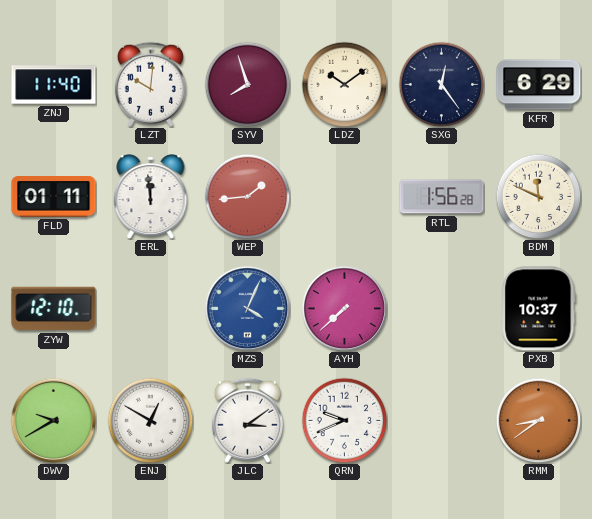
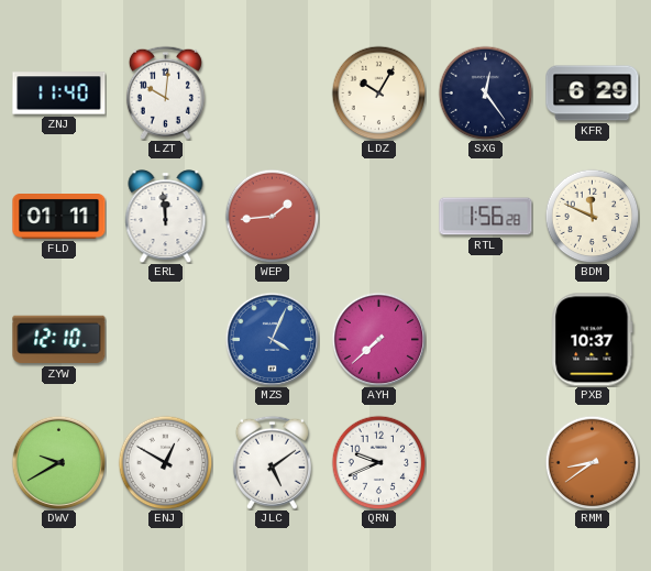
SYV: 7:57 -> none (247, 84)
LDZ: 10:09 -> 10:05 (378, 92)
JLC: 3:09 -> 5:09 (272, 462)
